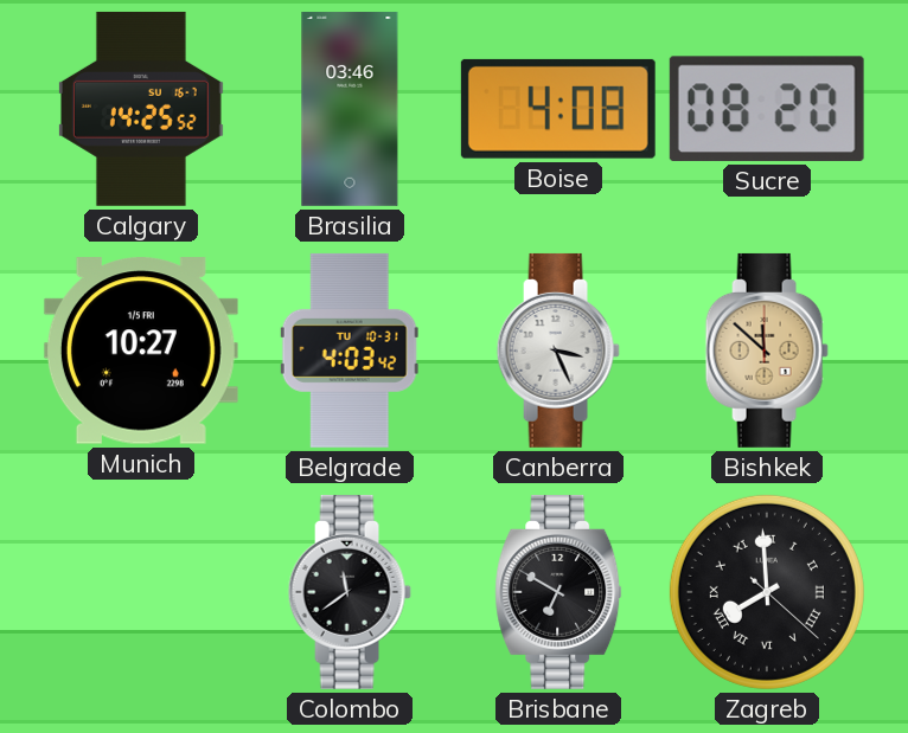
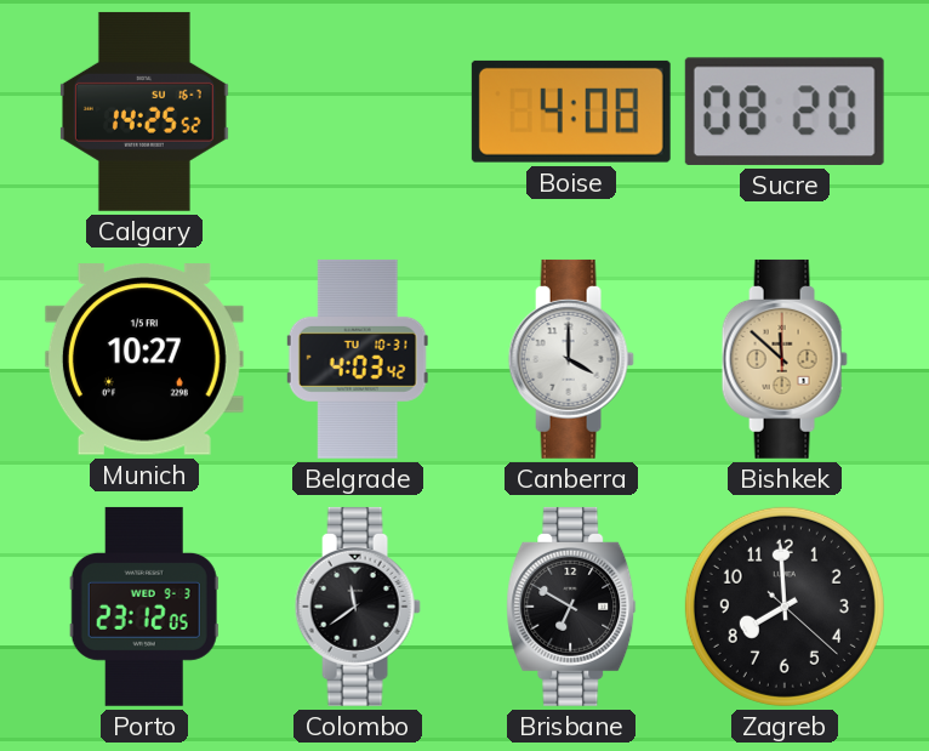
Brasilia: 03:46 -> none (350, 109)
Canberra: 3:26 -> 4:00 (571, 359)
Porto: none -> 23:12 (144, 607)
Zagreb numerals: Roman -> Arabic (785, 607)
